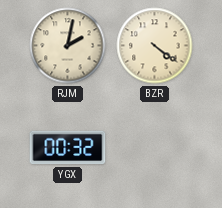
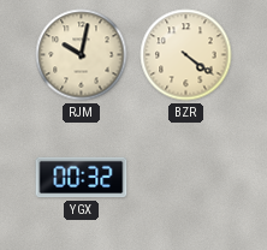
RJM: 2:02 -> 10:02 (82, 55)
